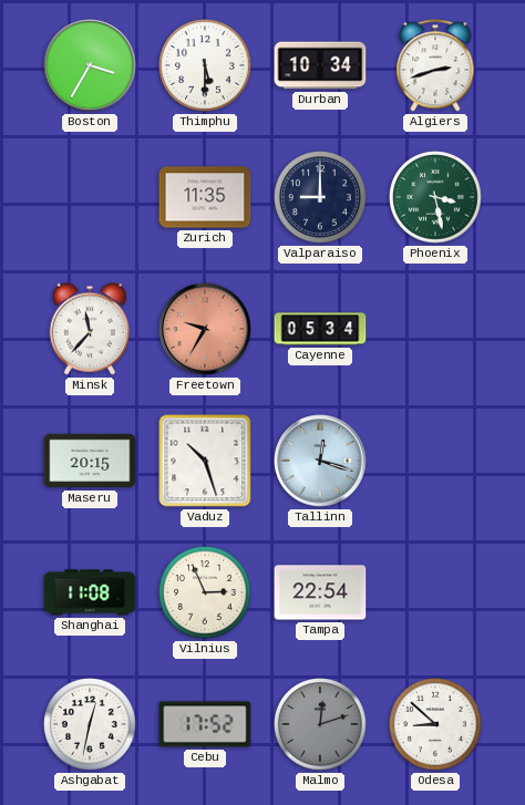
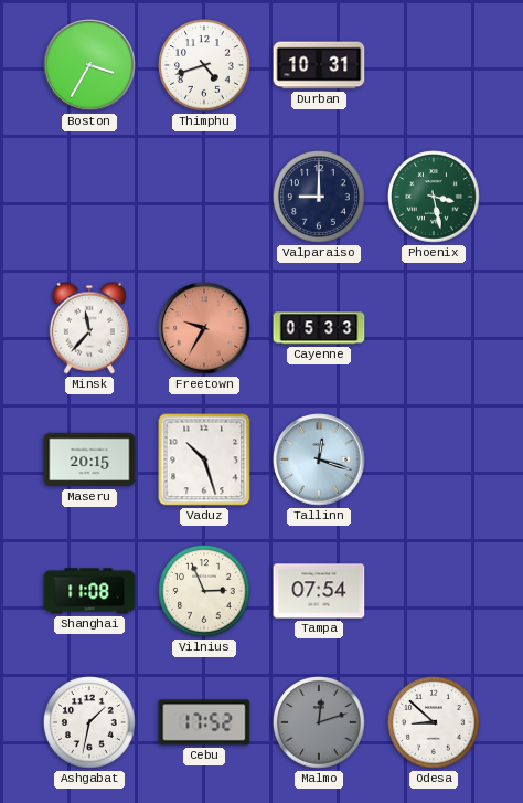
Thimphu: 5:30 -> 4:42 (204, 65)
Durban: 10:34 -> 10:31 (319, 65)
Algiers: 2:42 -> none (435, 65)
Zurich: 11:35 -> none (205, 197)
Cayenne: 05:34 -> 05:33 (319, 328)
Tampa: 22:54 -> 07:54 (319, 591)
Ashgabat: 12:32 -> 1:32 (89, 722)
